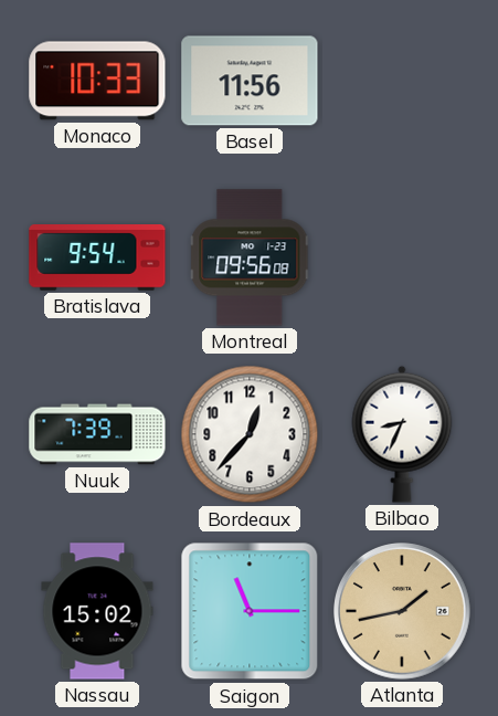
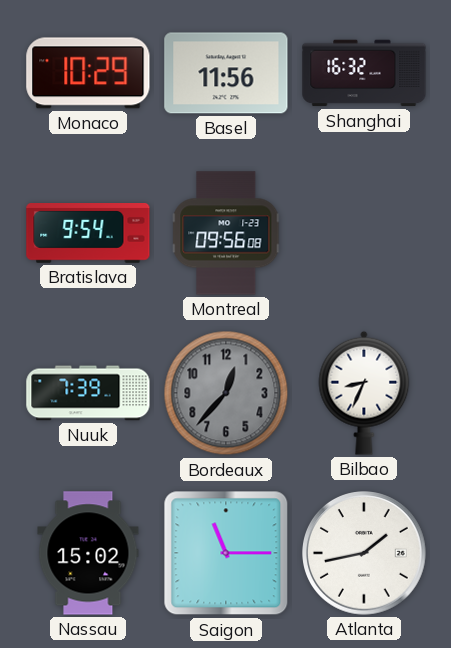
Monaco: 10:33 -> 10:29 (88, 73)
Shanghai: none -> 16:32 (364, 73)
Bordeaux dial: white -> grey (226, 393)
Atlanta dial: champagne -> white (365, 554)
